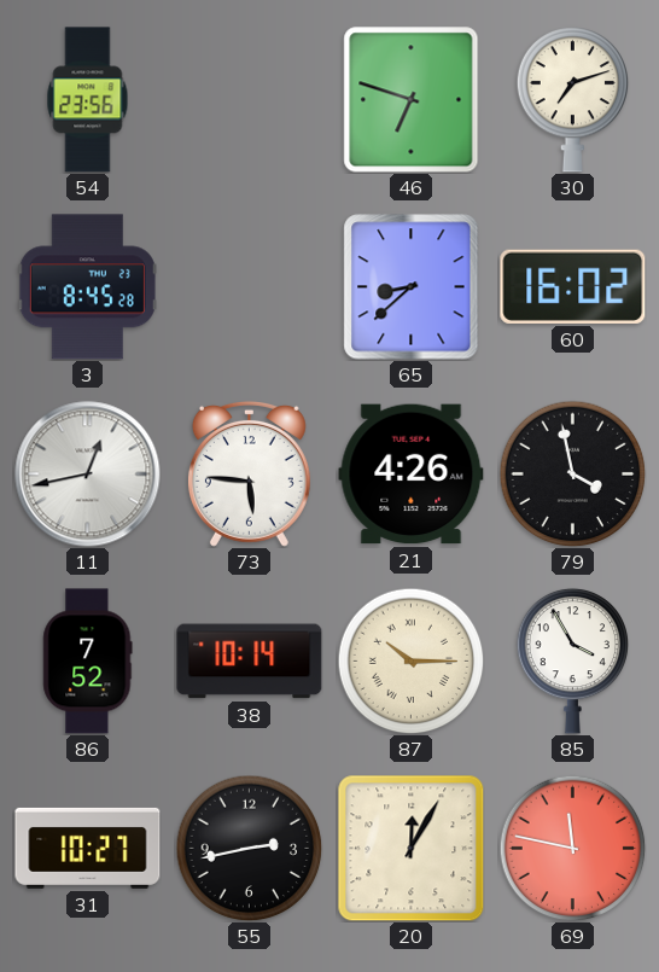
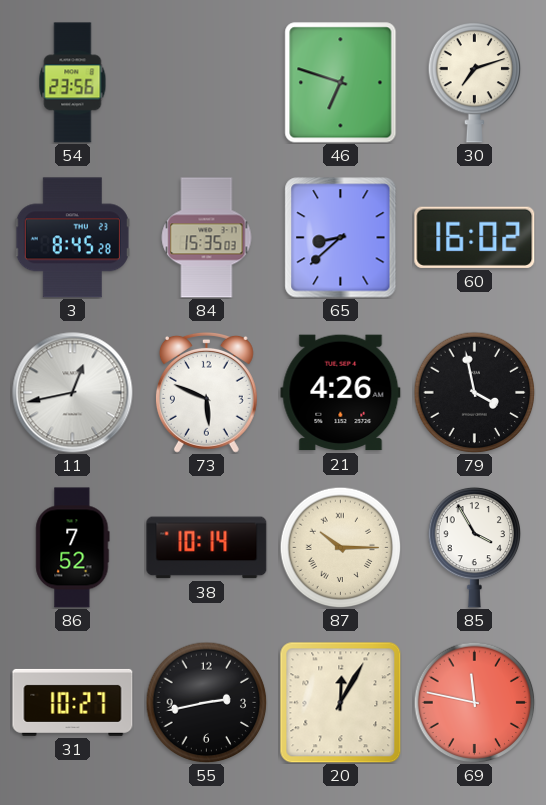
84: none -> 15:35 (207, 238)
73: 5:46 -> 5:49 (206, 392)
